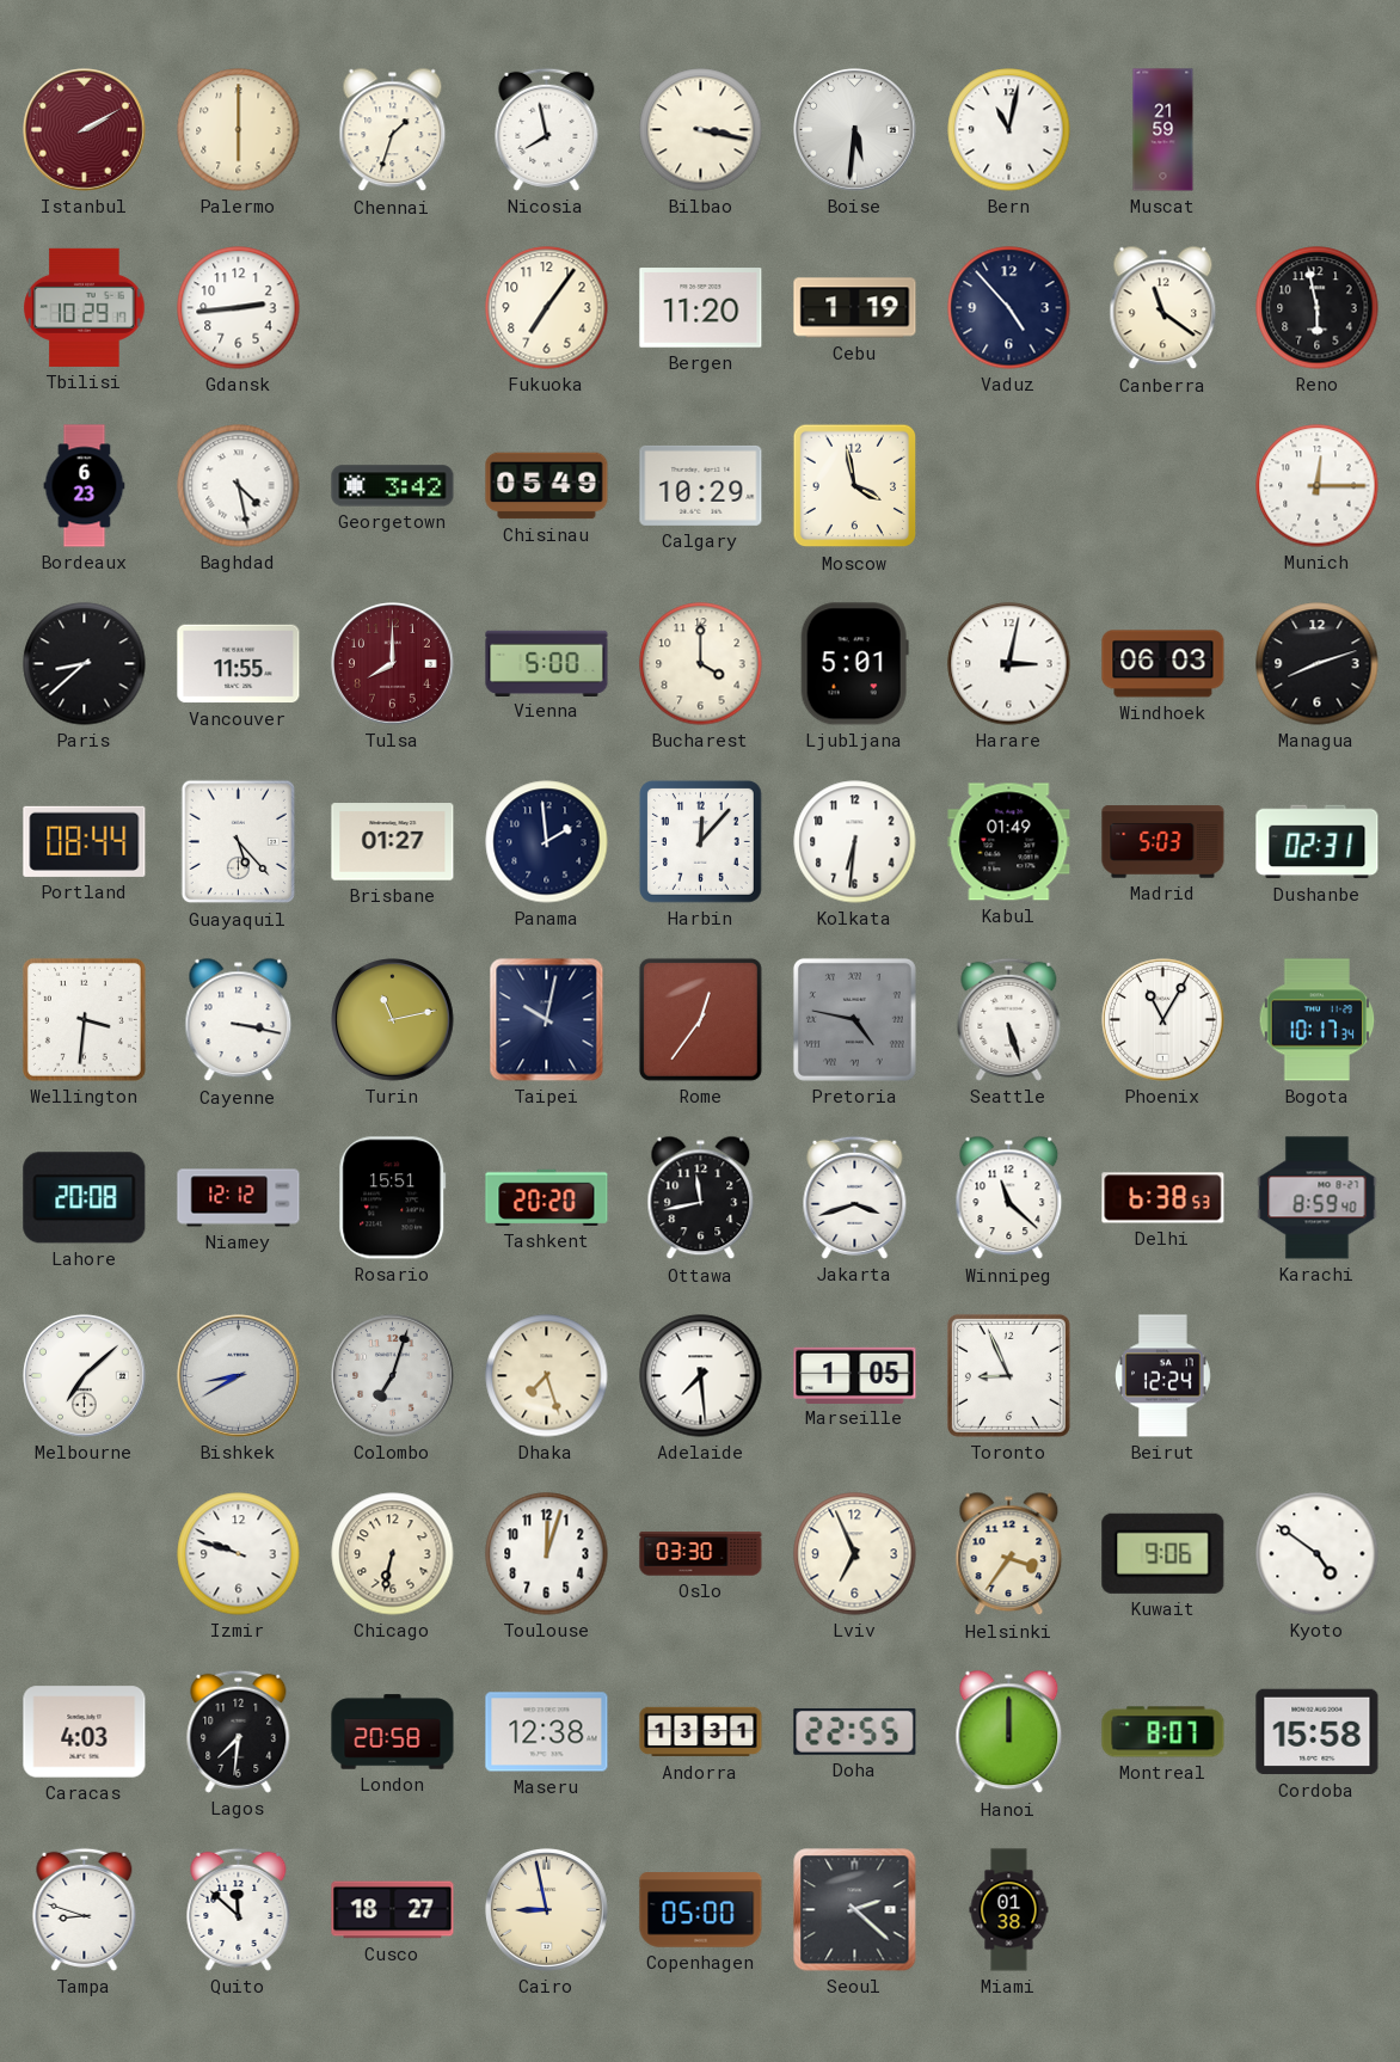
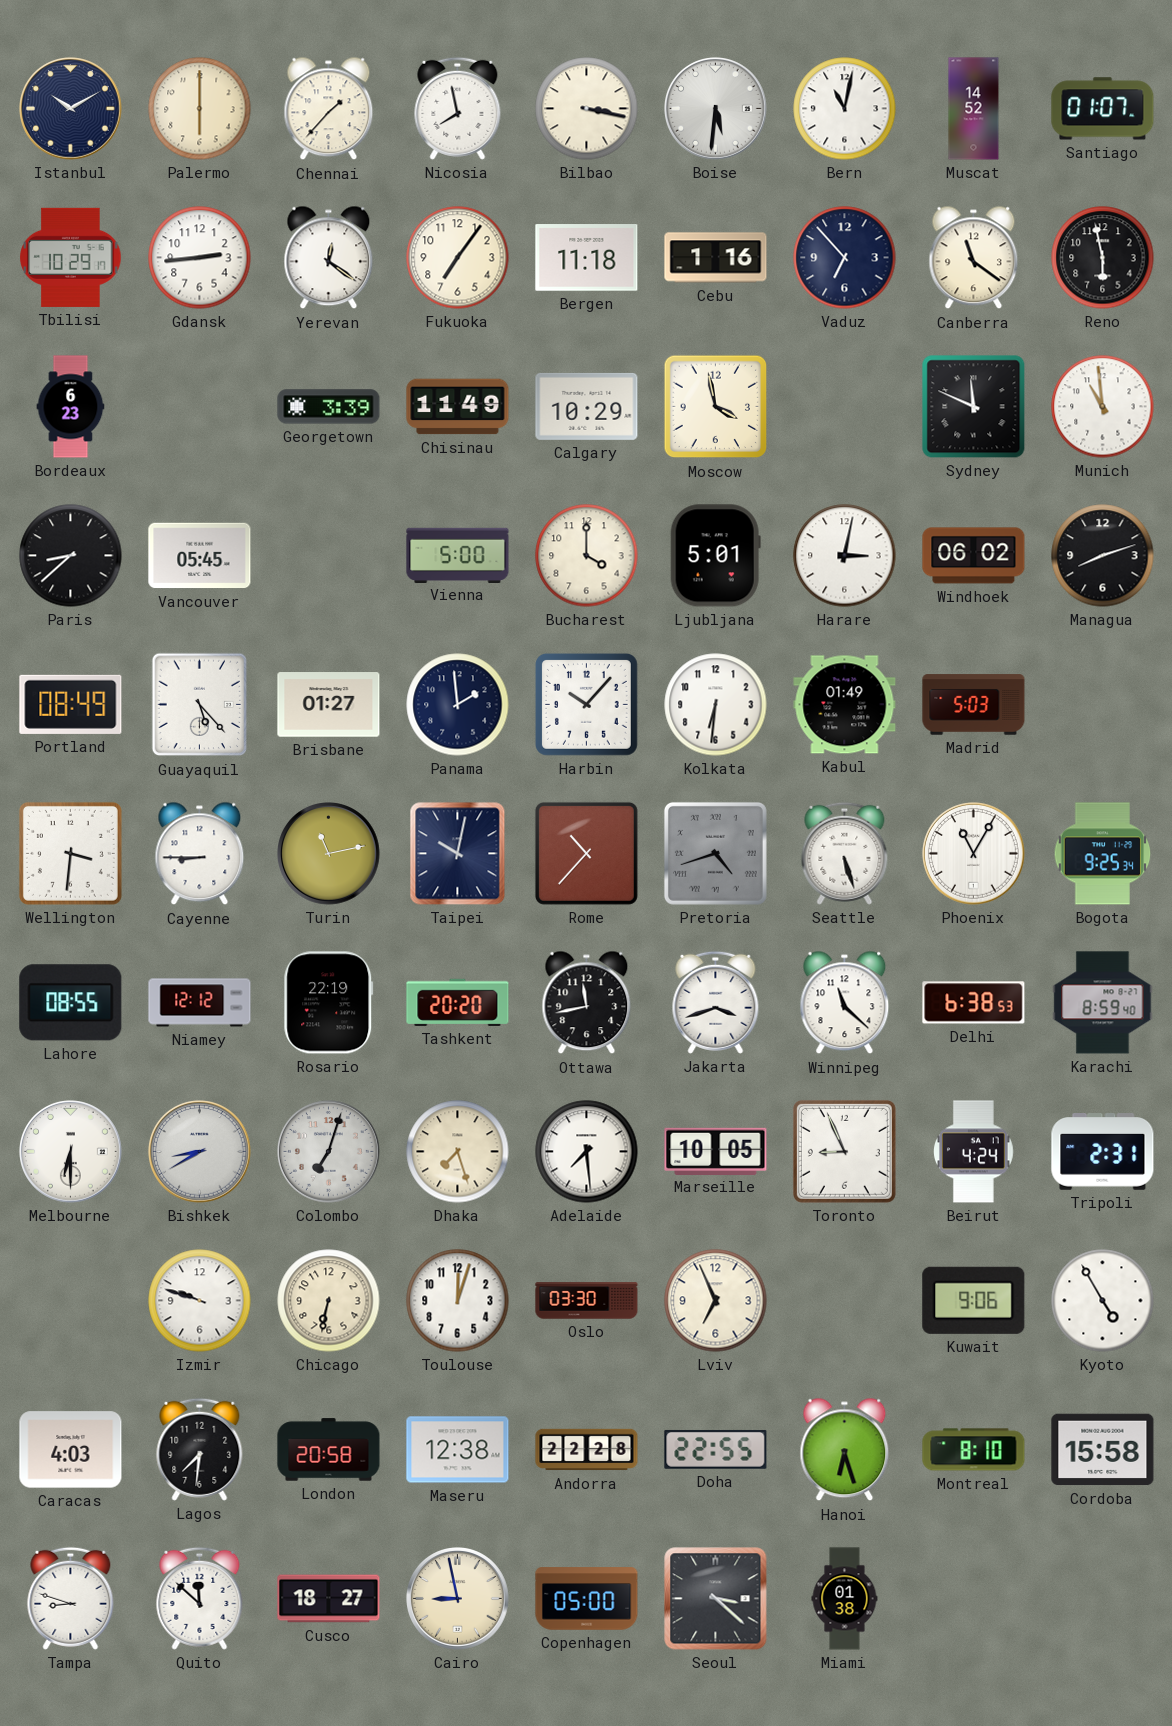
Istanbul: 2:10 -> 10:10 (71, 109)
Istanbul dial: burgundy -> navy (71, 109)
Chennai: 1:33 -> 1:37 (329, 109)
Muscat: 21:59 -> 14:52 (974, 109)
Santiago: none -> 01:07 (1103, 109)
Yerevan: none -> 12:21 (329, 258)
Bergen: 11:20 -> 11:18 (587, 258)
Cebu: 1:19 -> 1:16 (716, 258)
Vaduz: 4:53 -> 6:53 (845, 258)
Baghdad: 4:28 -> none (239, 486)
Georgetown: 3:42 -> 3:39 (329, 407)
Chisinau: 05:49 -> 11:49 (458, 407)
Sydney: none -> 11:49 (974, 407)
Munich: 12:15 -> 10:59 (1103, 407)
Vancouver: 11:55 -> 05:45 (200, 556)
Tulsa: 8:00 -> none (393, 664)
Windhoek: 06:03 -> 06:02 (974, 556)
Portland: 08:44 -> 08:49 (71, 704)
Harbin: 12:07 -> 10:07 (586, 704)
Dushanbe: 02:31 -> none (1318, 842)
Cayenne: 3:17 -> 8:45 (200, 854)
Rome: 12:36 -> 10:37 (586, 853)
Pretoria: 4:47 -> 4:42 (715, 853)
Bogota: 10:17 -> 9:25 (1103, 854)
Lahore: 20:08 -> 08:55 (71, 1003)
Rosario: 15:51 -> 22:19 (329, 1003)
Melbourne: 7:08 -> 6:30 (71, 1152)
Marseille: 1:05 -> 10:05 (716, 1151)
Beirut: 12:24 -> 4:24 (974, 1152)
Tripoli: none -> 2:31 (1103, 1152)
Helsinki: 3:36 -> none (1009, 1554)
Kyoto: 4:51 -> 4:55 (1103, 1301)
Andorra: 13:31 -> 22:28 (587, 1450)
Hanoi: 12:00 -> 6:27 (845, 1450)
Montreal: 8:07 -> 8:10 (974, 1450)
Seoul: 2:22 -> 3:22 (716, 1599)
